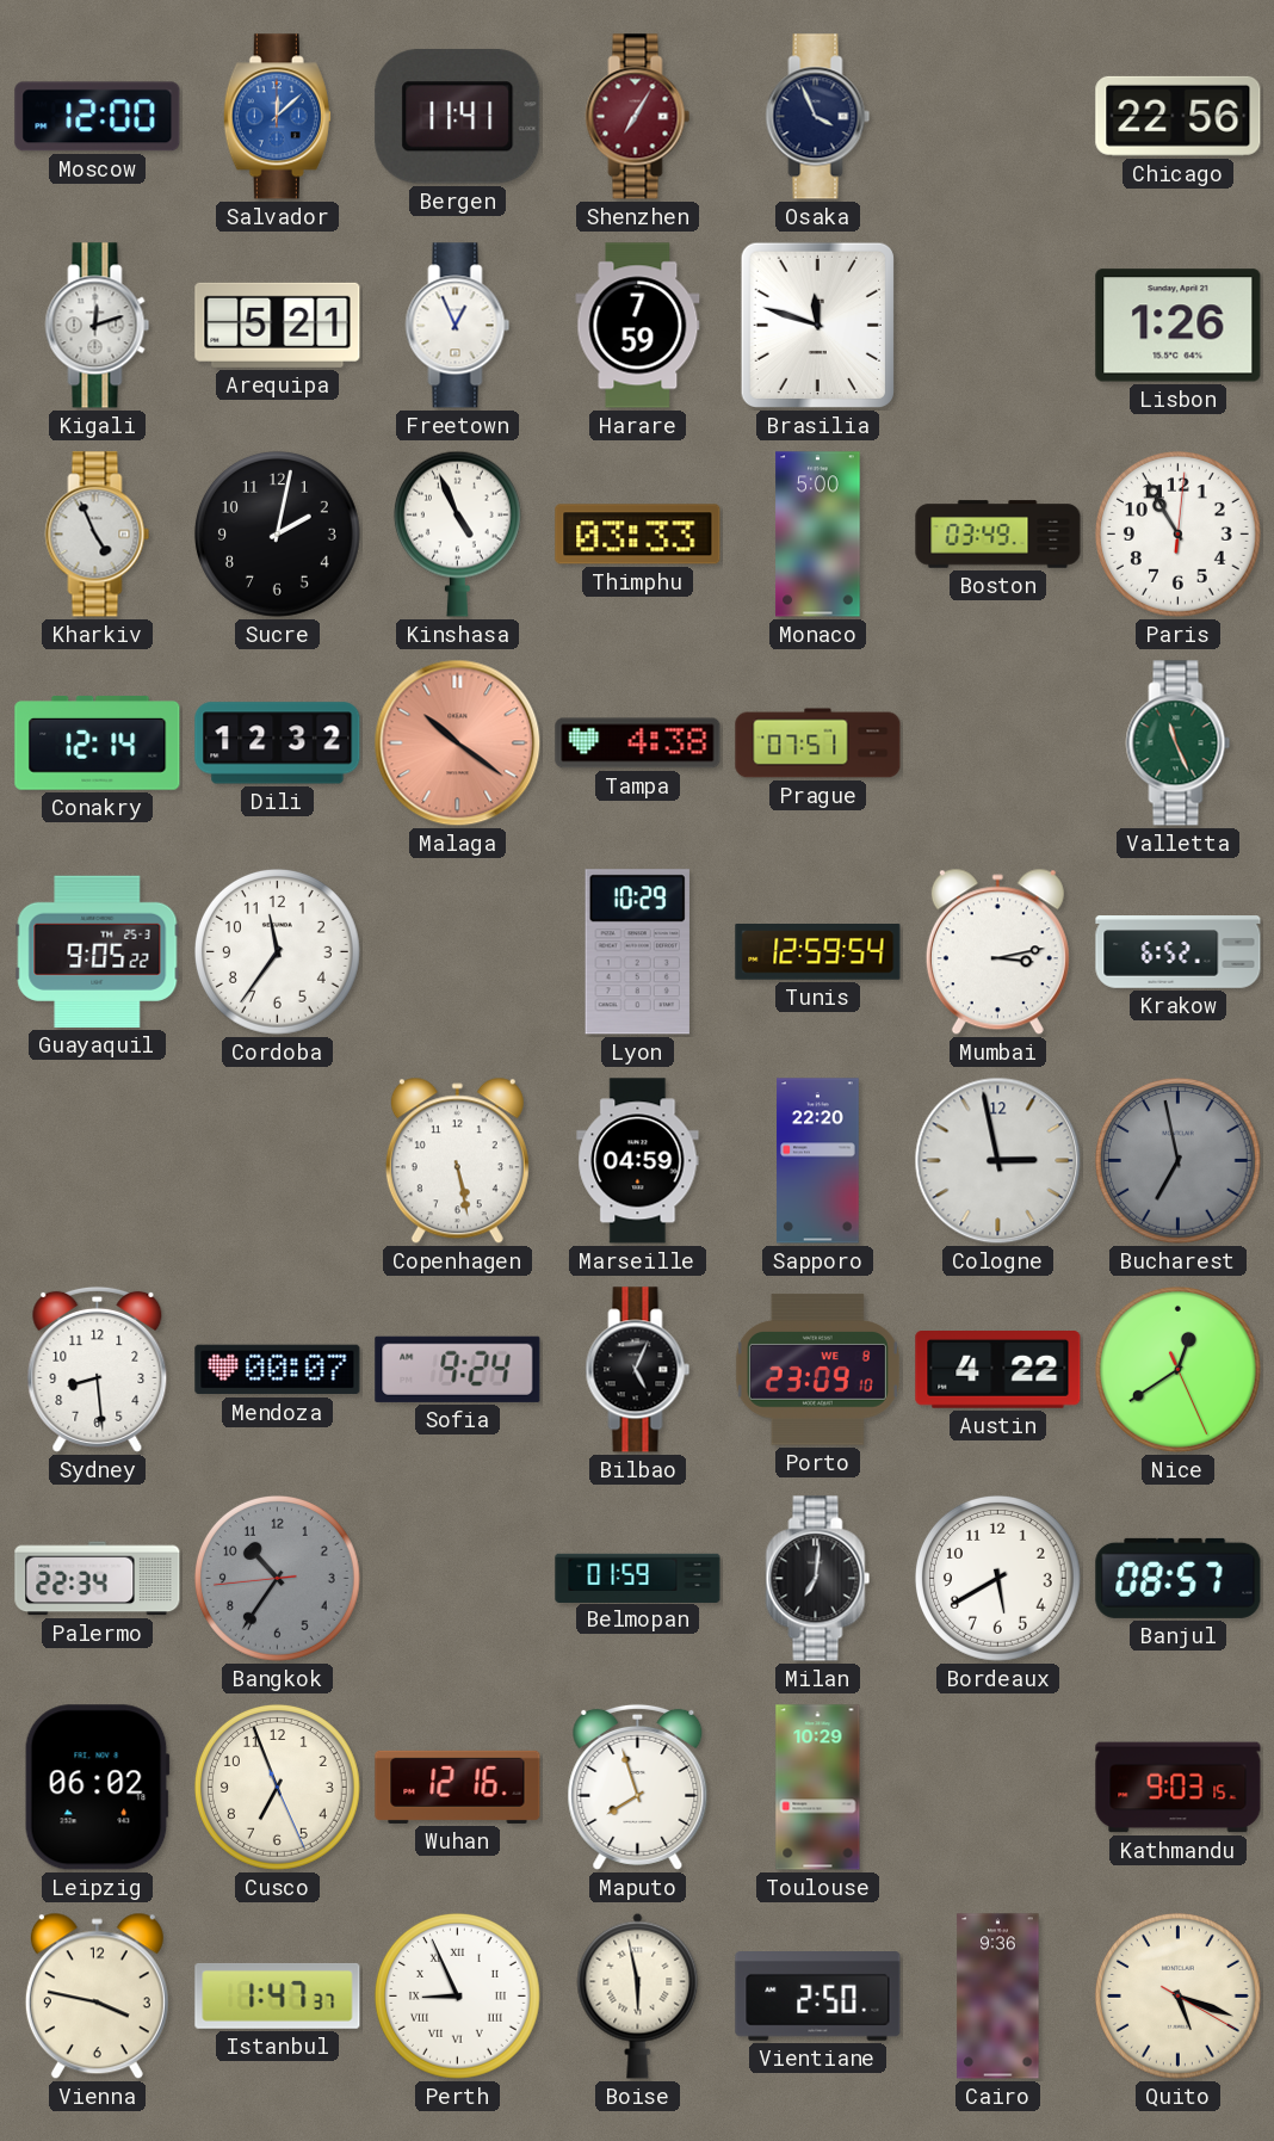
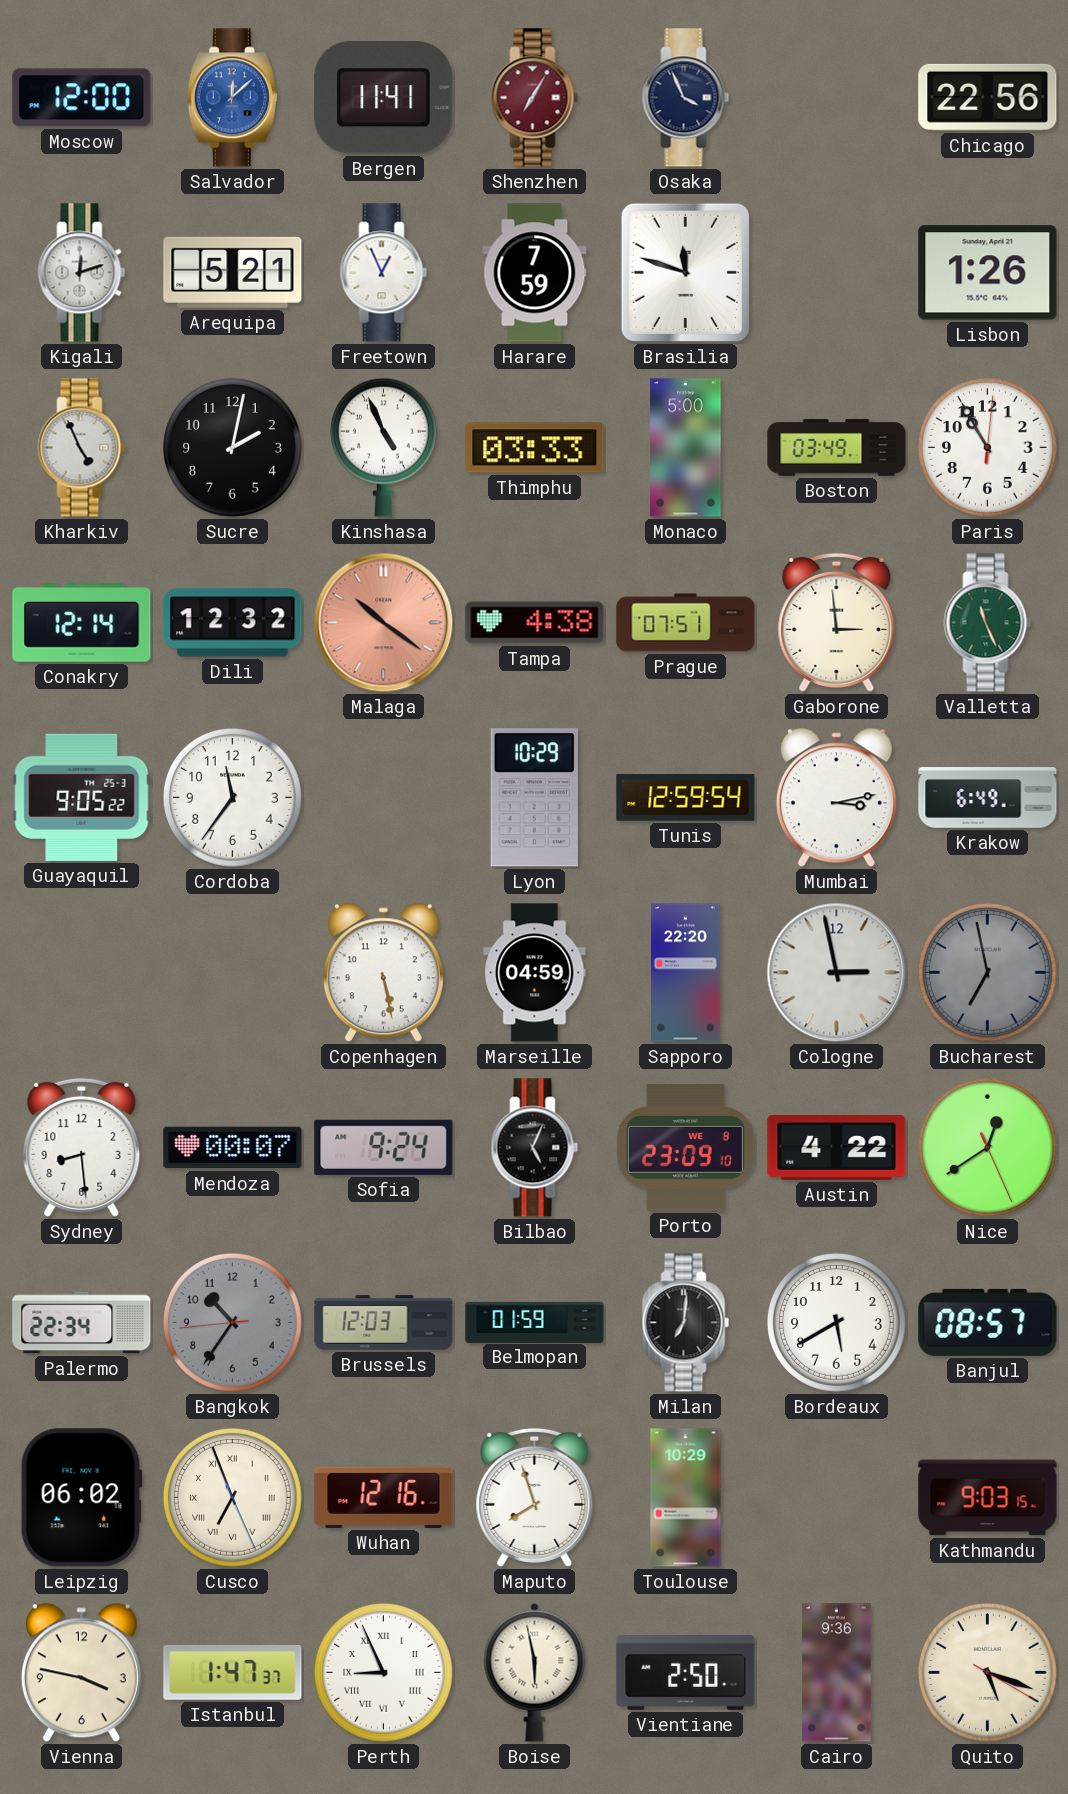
Gaborone: none -> 2:59 (837, 622)
Krakow: 6:52 -> 6:49 (988, 798)
Brussels: none -> 12:03 (384, 1323)
Cusco numerals: Arabic -> Roman (232, 1497)
